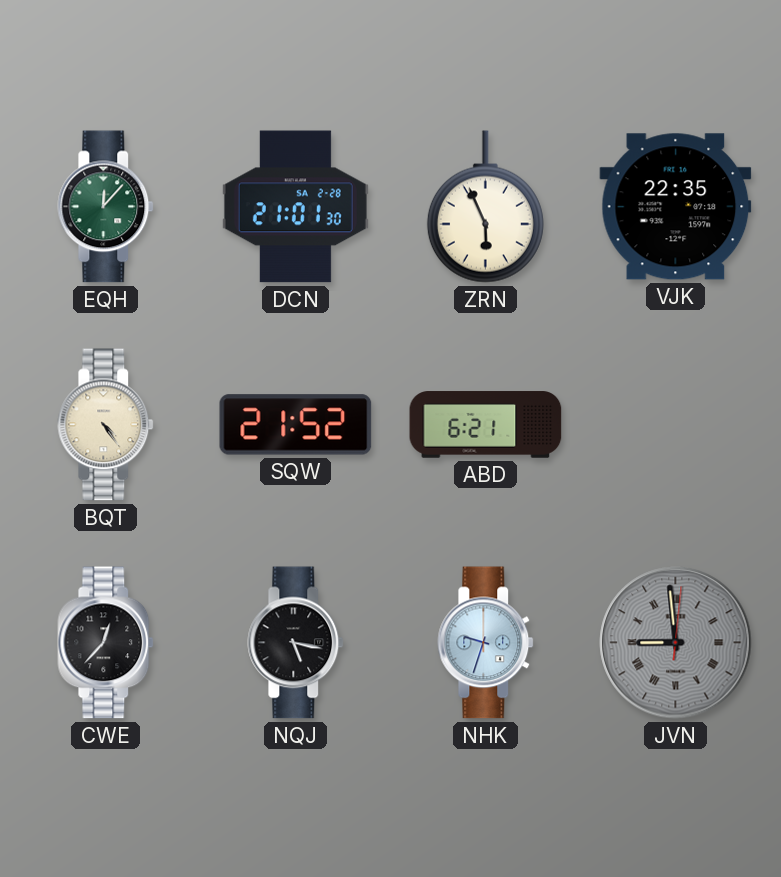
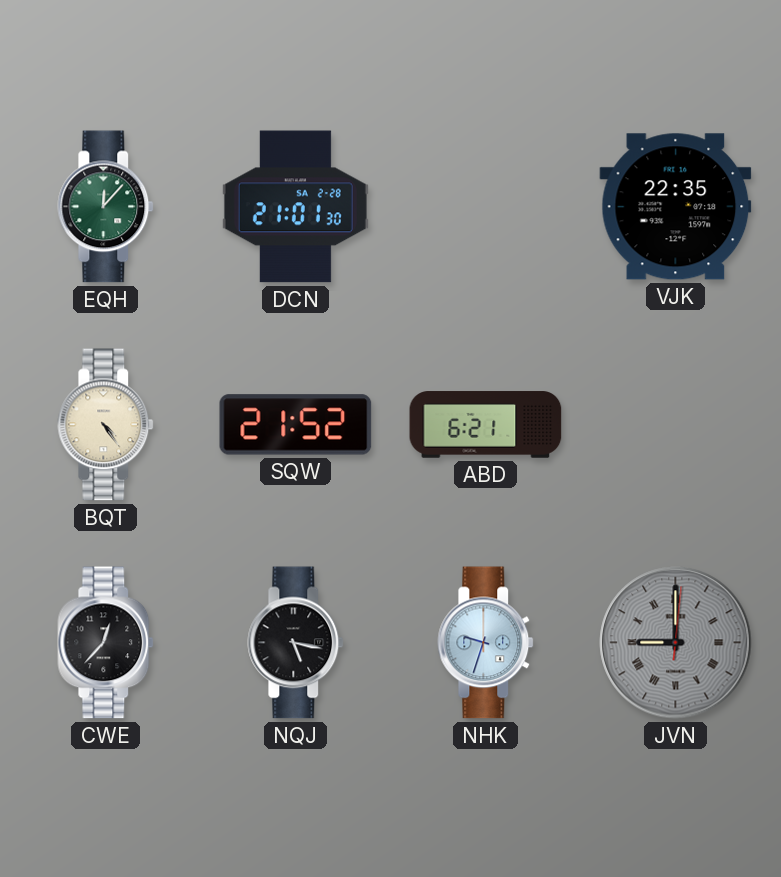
ZRN: 5:56 -> none (485, 207)
JVN: 8:59 -> 9:00 (676, 643)
